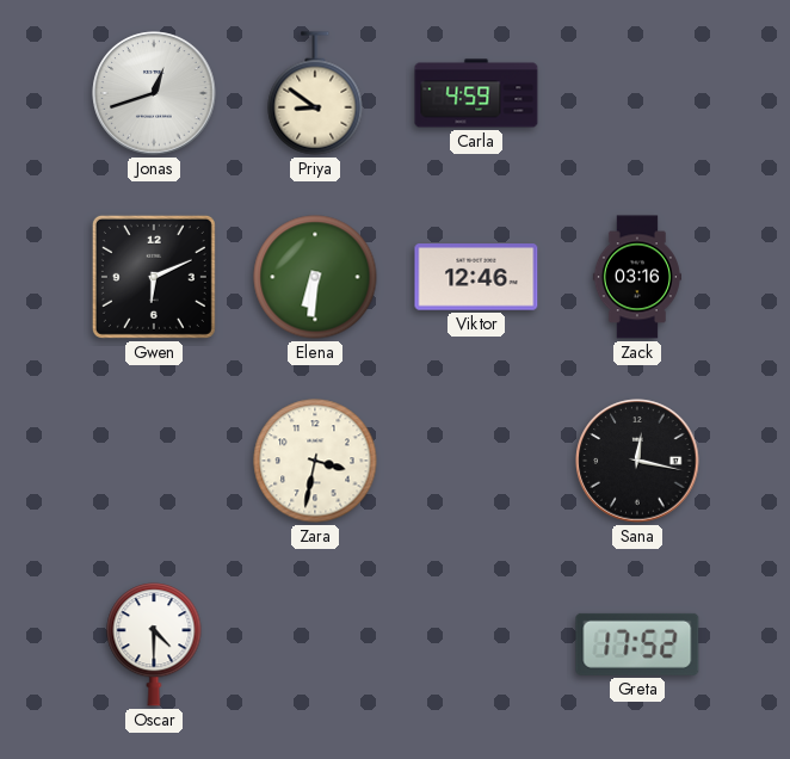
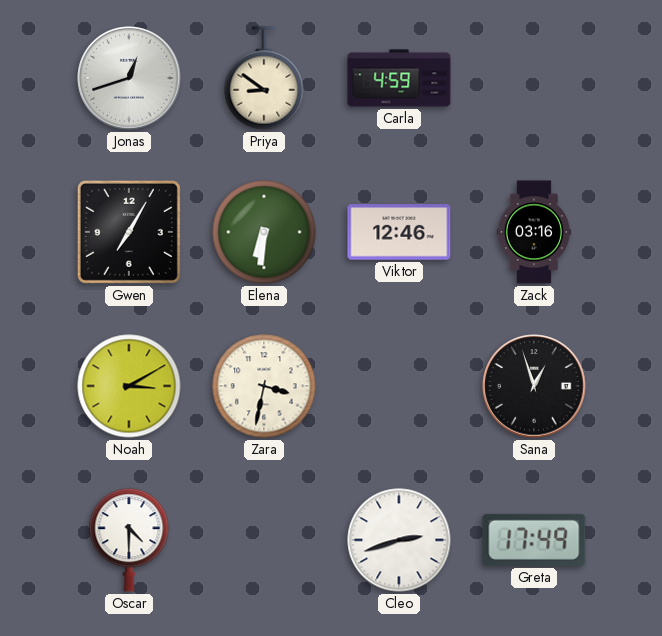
Gwen: 6:11 -> 7:05 (129, 232)
Noah: none -> 3:10 (129, 386)
Sana: 12:17 -> 12:57 (534, 386)
Cleo: none -> 2:42 (399, 540)
Greta: 17:52 -> 17:49 (534, 540)
